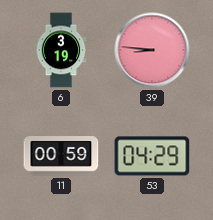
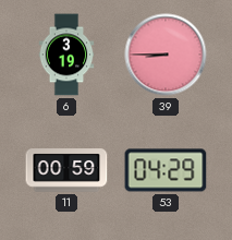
39: 8:46 -> 8:45 (166, 55)
